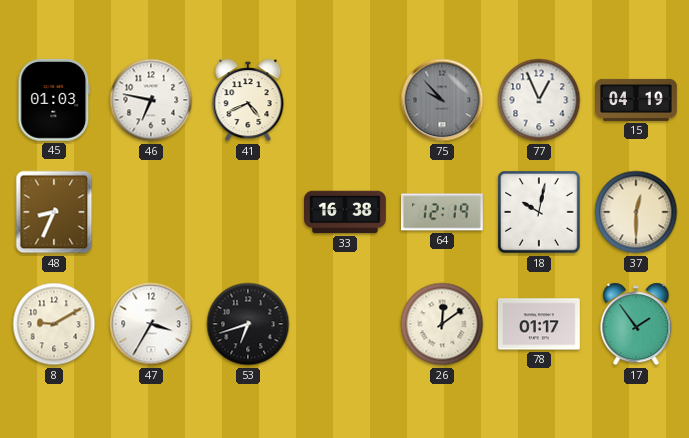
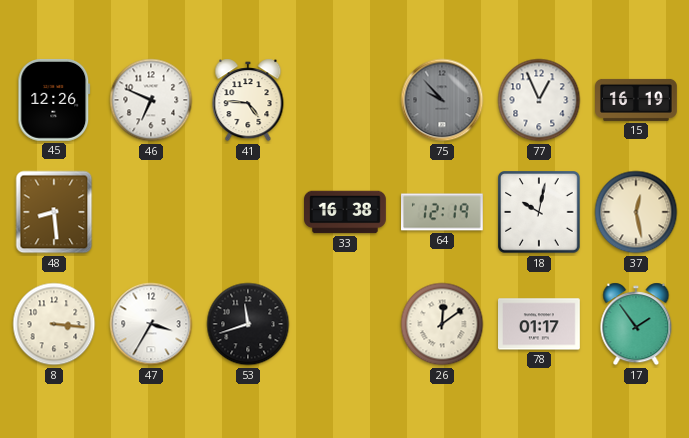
45: 01:03 -> 12:26 (54, 100)
46: 6:47 -> 6:49 (151, 100)
41: 4:41 -> 4:46 (248, 100)
15: 04:19 -> 16:19 (637, 100)
48: 8:34 -> 8:29 (54, 212)
37: 12:30 -> 12:28 (636, 212)
8: 9:10 -> 3:16 (54, 324)
53: 6:42 -> 11:42 (248, 324)
